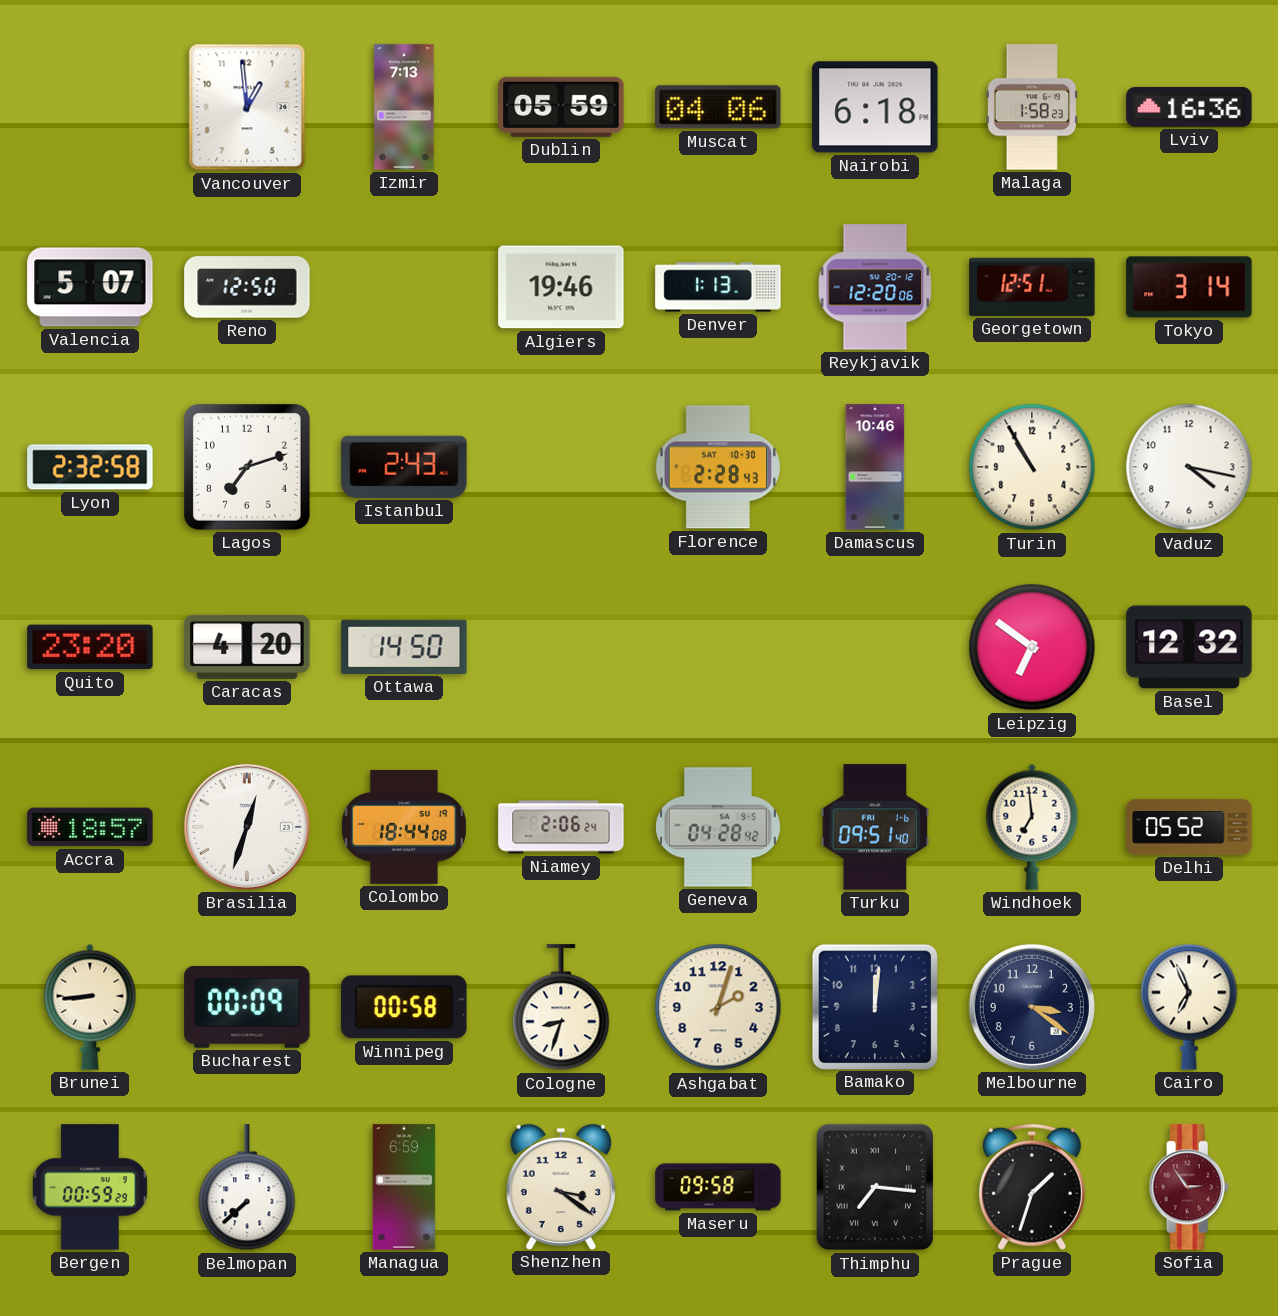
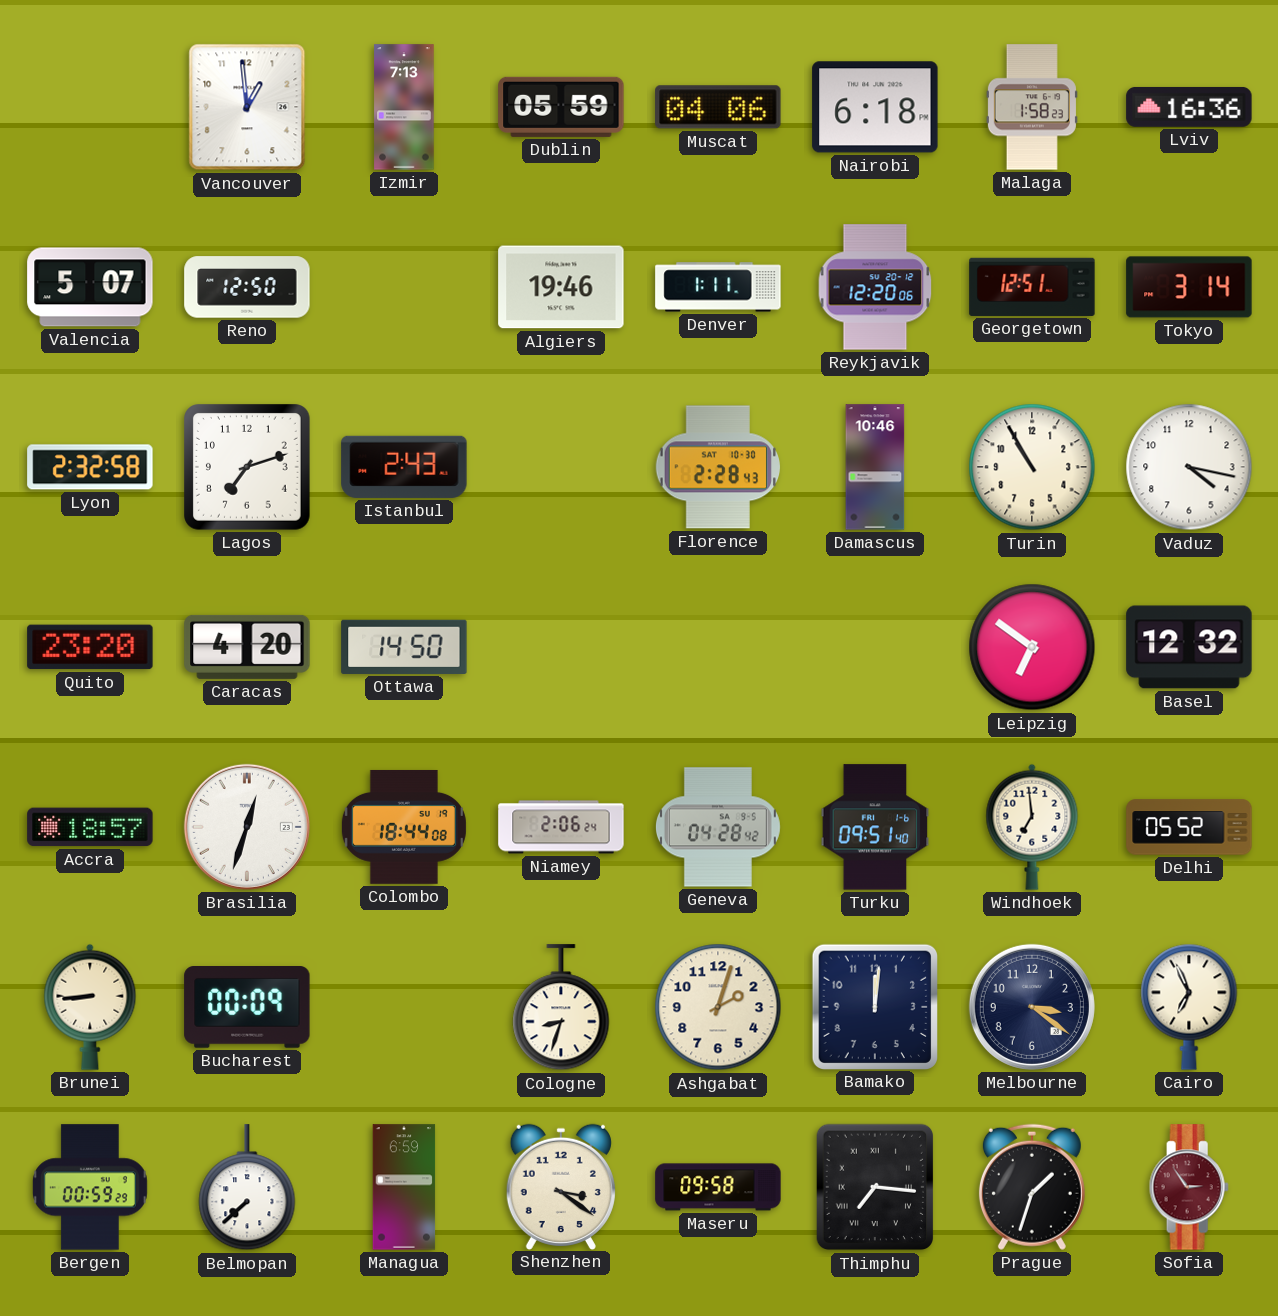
Denver: 1:13 -> 1:11 (718, 287)
Winnipeg: 00:58 -> none (404, 1007)
